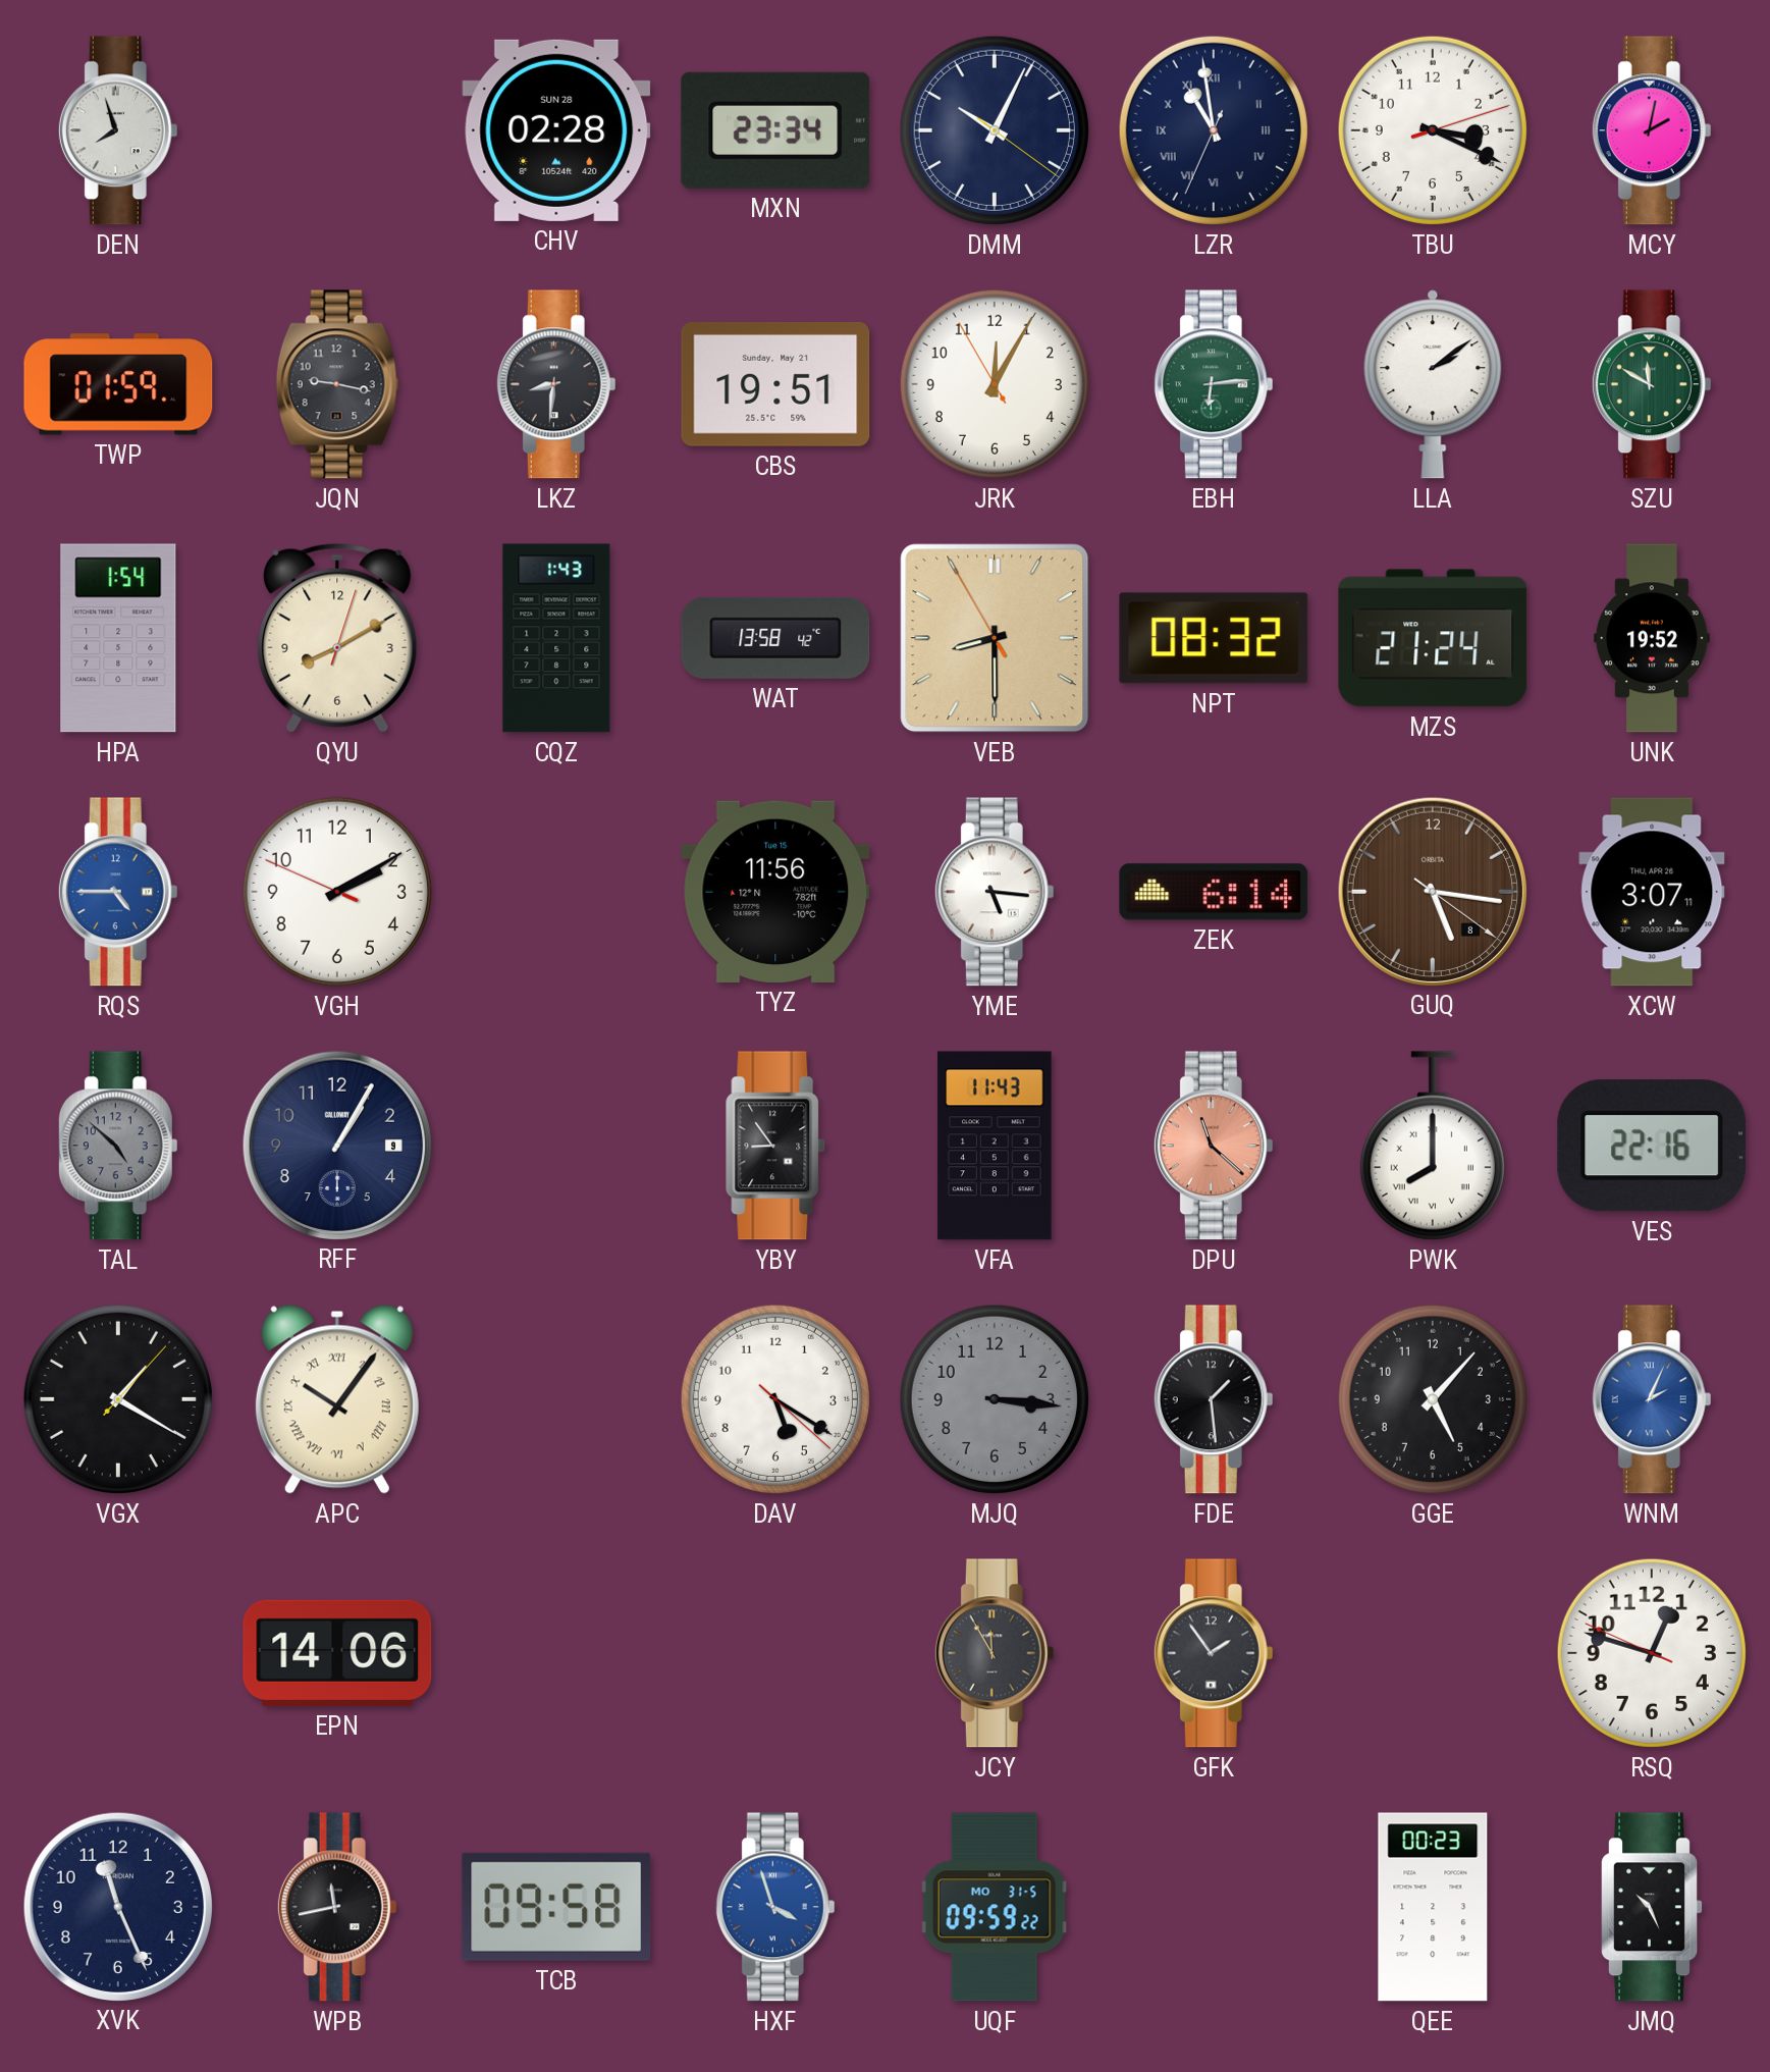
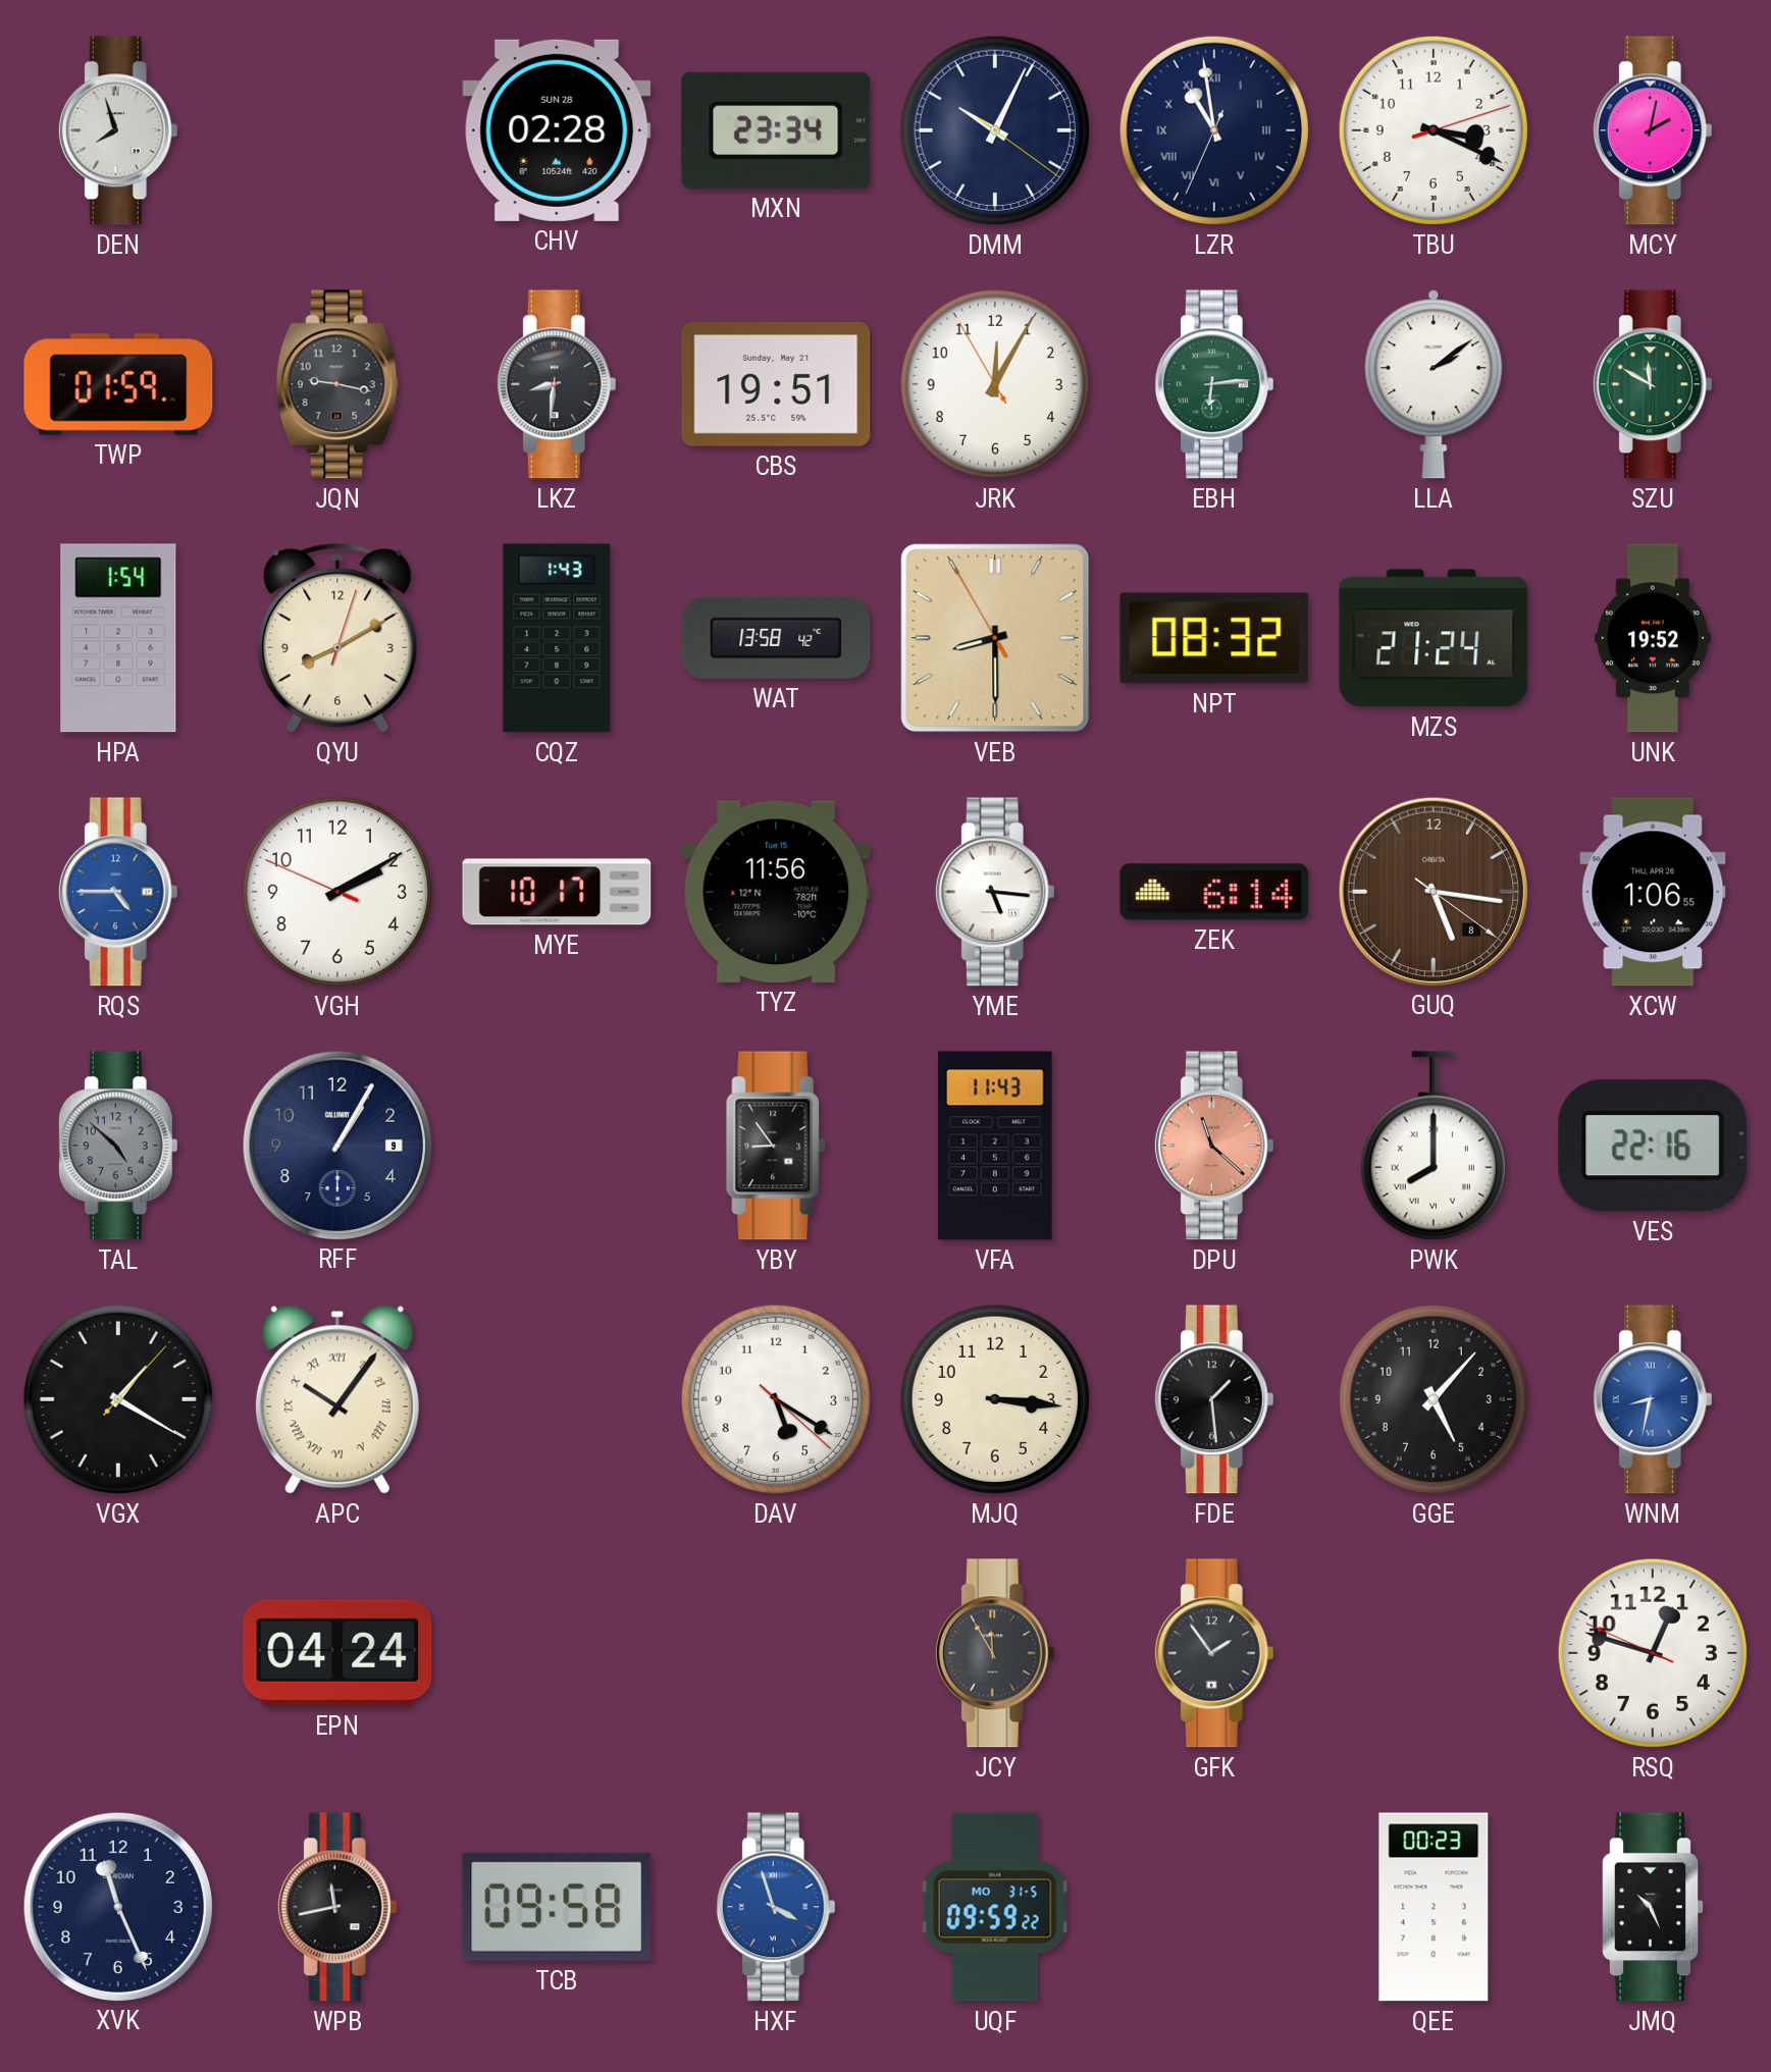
MYE: none -> 10:17 (557, 892)
XCW: 3:07 -> 1:06 (1653, 892)
MJQ dial: grey -> cream (995, 1399)
WNM: 2:04 -> 8:32 (1653, 1399)
EPN: 14:06 -> 04:24 (337, 1653)
